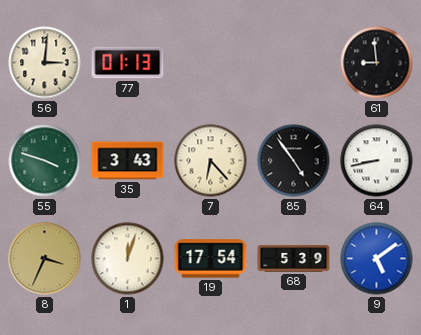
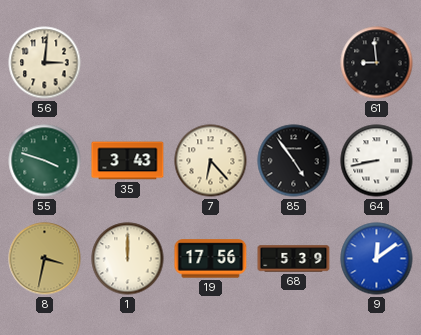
77: 01:13 -> none (128, 63)
8: 3:34 -> 3:32 (45, 259)
1: 12:03 -> 12:00 (128, 259)
19: 17:54 -> 17:56 (211, 259)
9: 5:09 -> 12:09 (377, 259)
